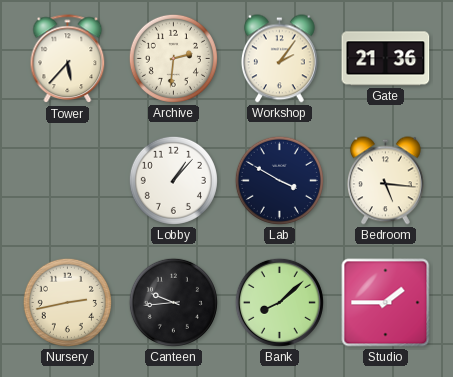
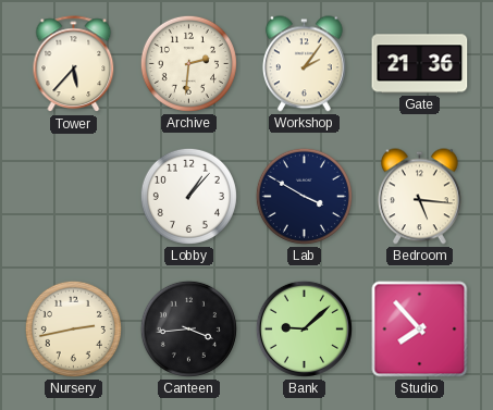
Canteen: 9:44 -> 3:44 (188, 328)
Bank: 8:08 -> 9:08 (304, 328)
Studio: 1:45 -> 7:53 (420, 330)
